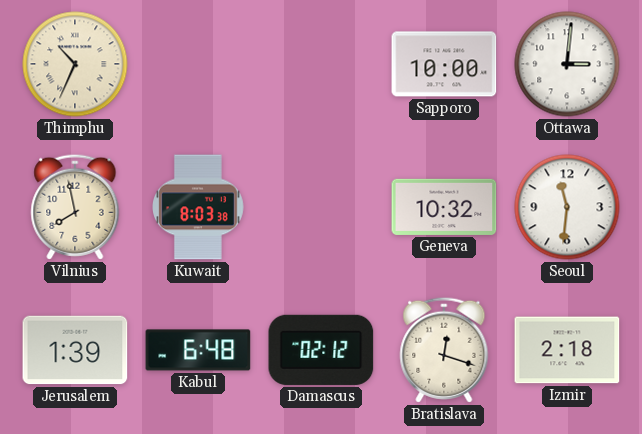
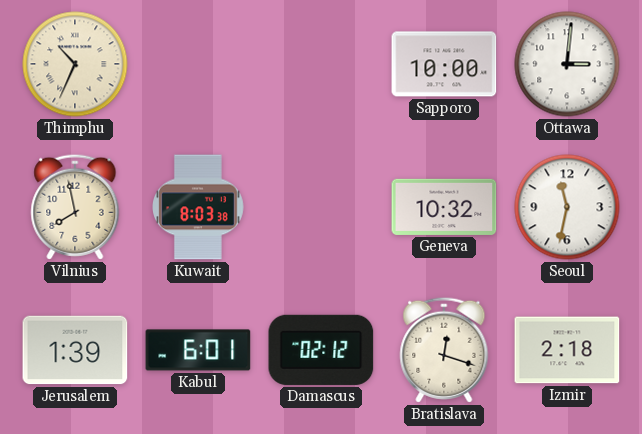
Seoul: 11:31 -> 11:32 (567, 207)
Kabul: 6:48 -> 6:01 (198, 350)
